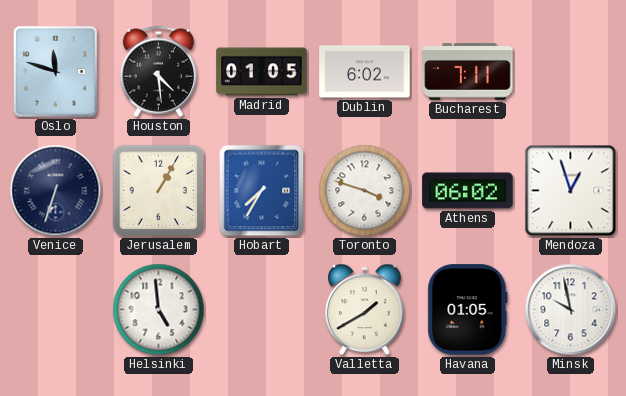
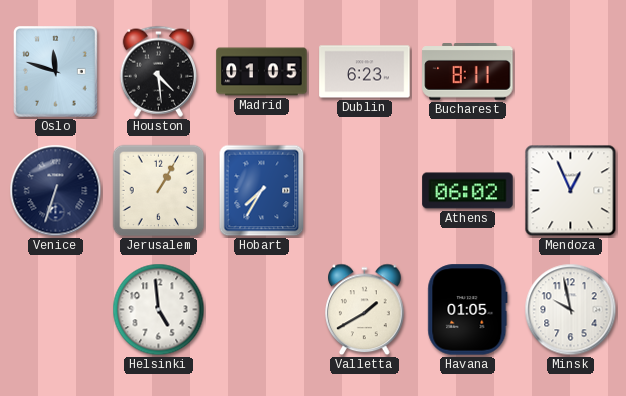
Dublin: 6:02 -> 6:23 (365, 72)
Bucharest: 7:11 -> 8:11 (468, 72)
Toronto: 3:48 -> none (365, 191)
Mendoza: 12:57 -> 12:56 (571, 191)
